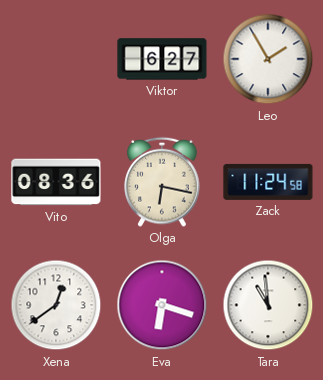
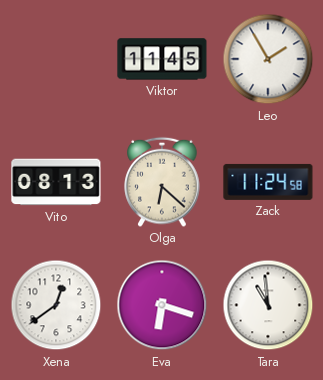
Viktor: 6:27 -> 11:45 (162, 59)
Vito: 08:36 -> 08:13 (56, 182)
Olga: 6:17 -> 6:22 (162, 182)
